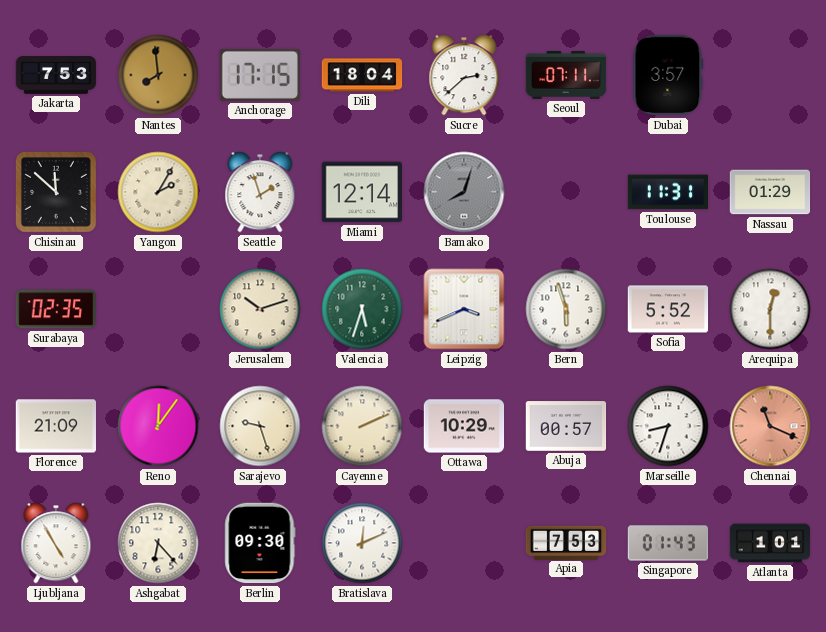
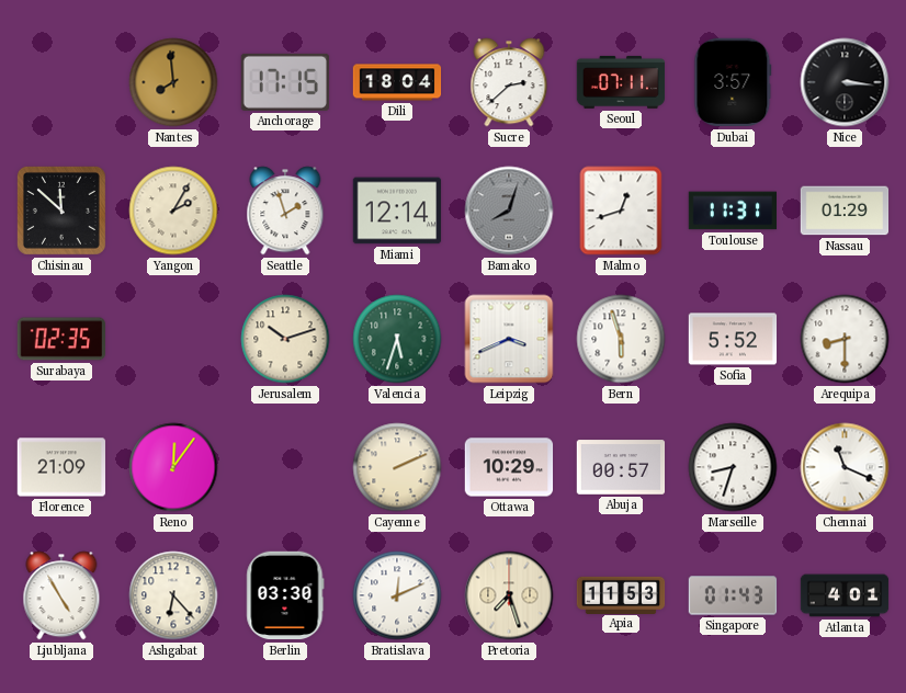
Jakarta: 7:53 -> none (56, 76)
Nice: none -> 3:16 (845, 82)
Malmo: none -> 12:42 (621, 211)
Arequipa: 12:30 -> 8:30 (845, 339)
Sarajevo: 9:27 -> none (260, 426)
Chennai dial: salmon -> white (845, 467)
Berlin: 09:30 -> 03:30 (285, 595)
Pretoria: none -> 7:27 (509, 595)
Apia: 7:53 -> 11:53 (621, 594)
Atlanta: 1:01 -> 4:01 (845, 595)
